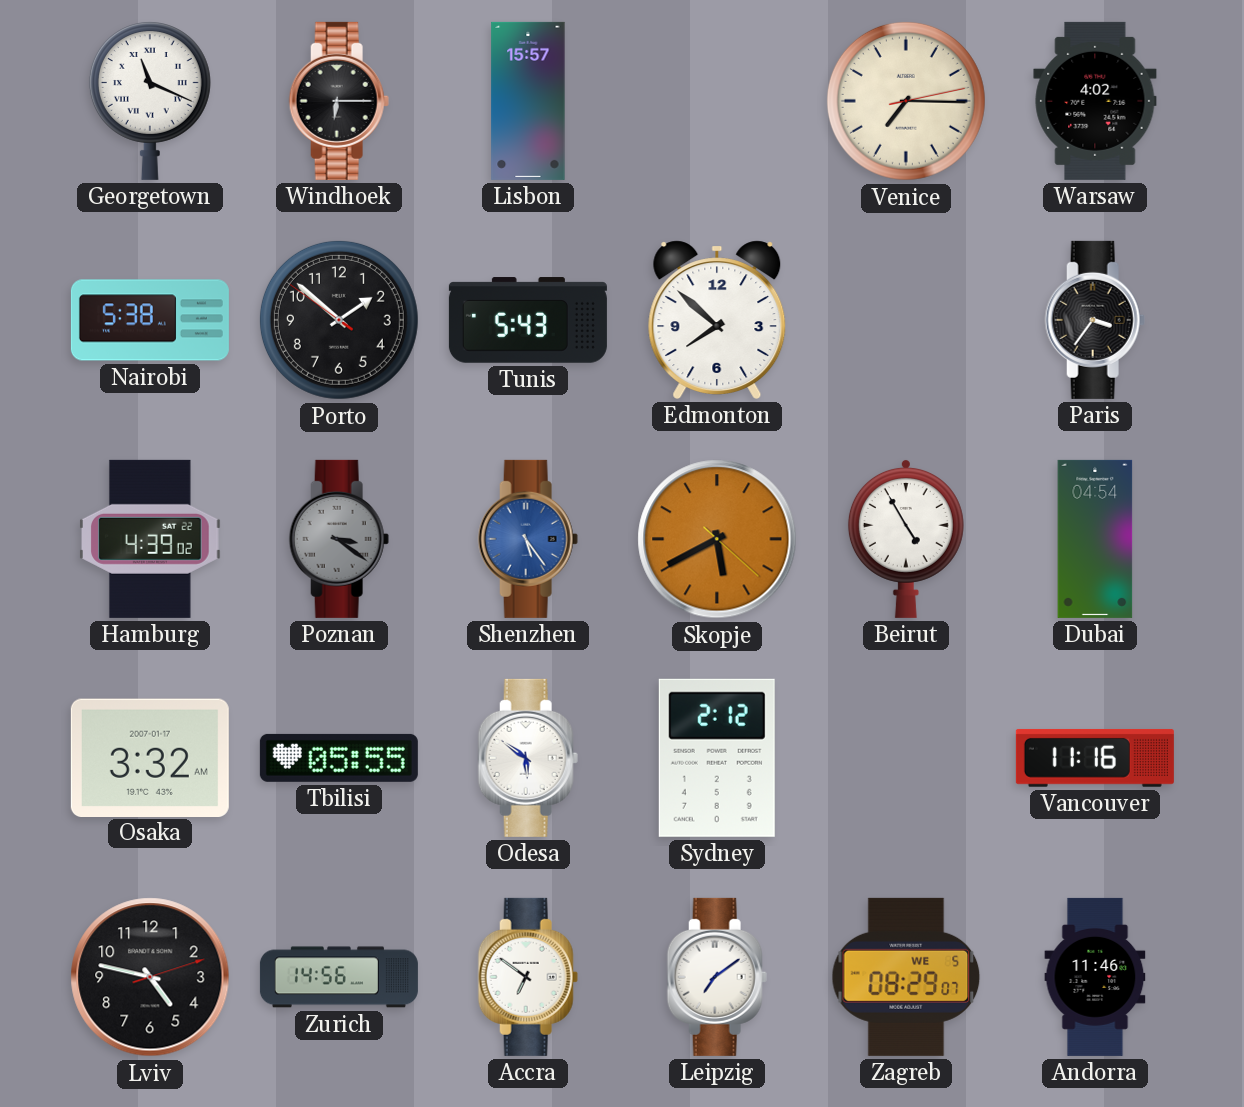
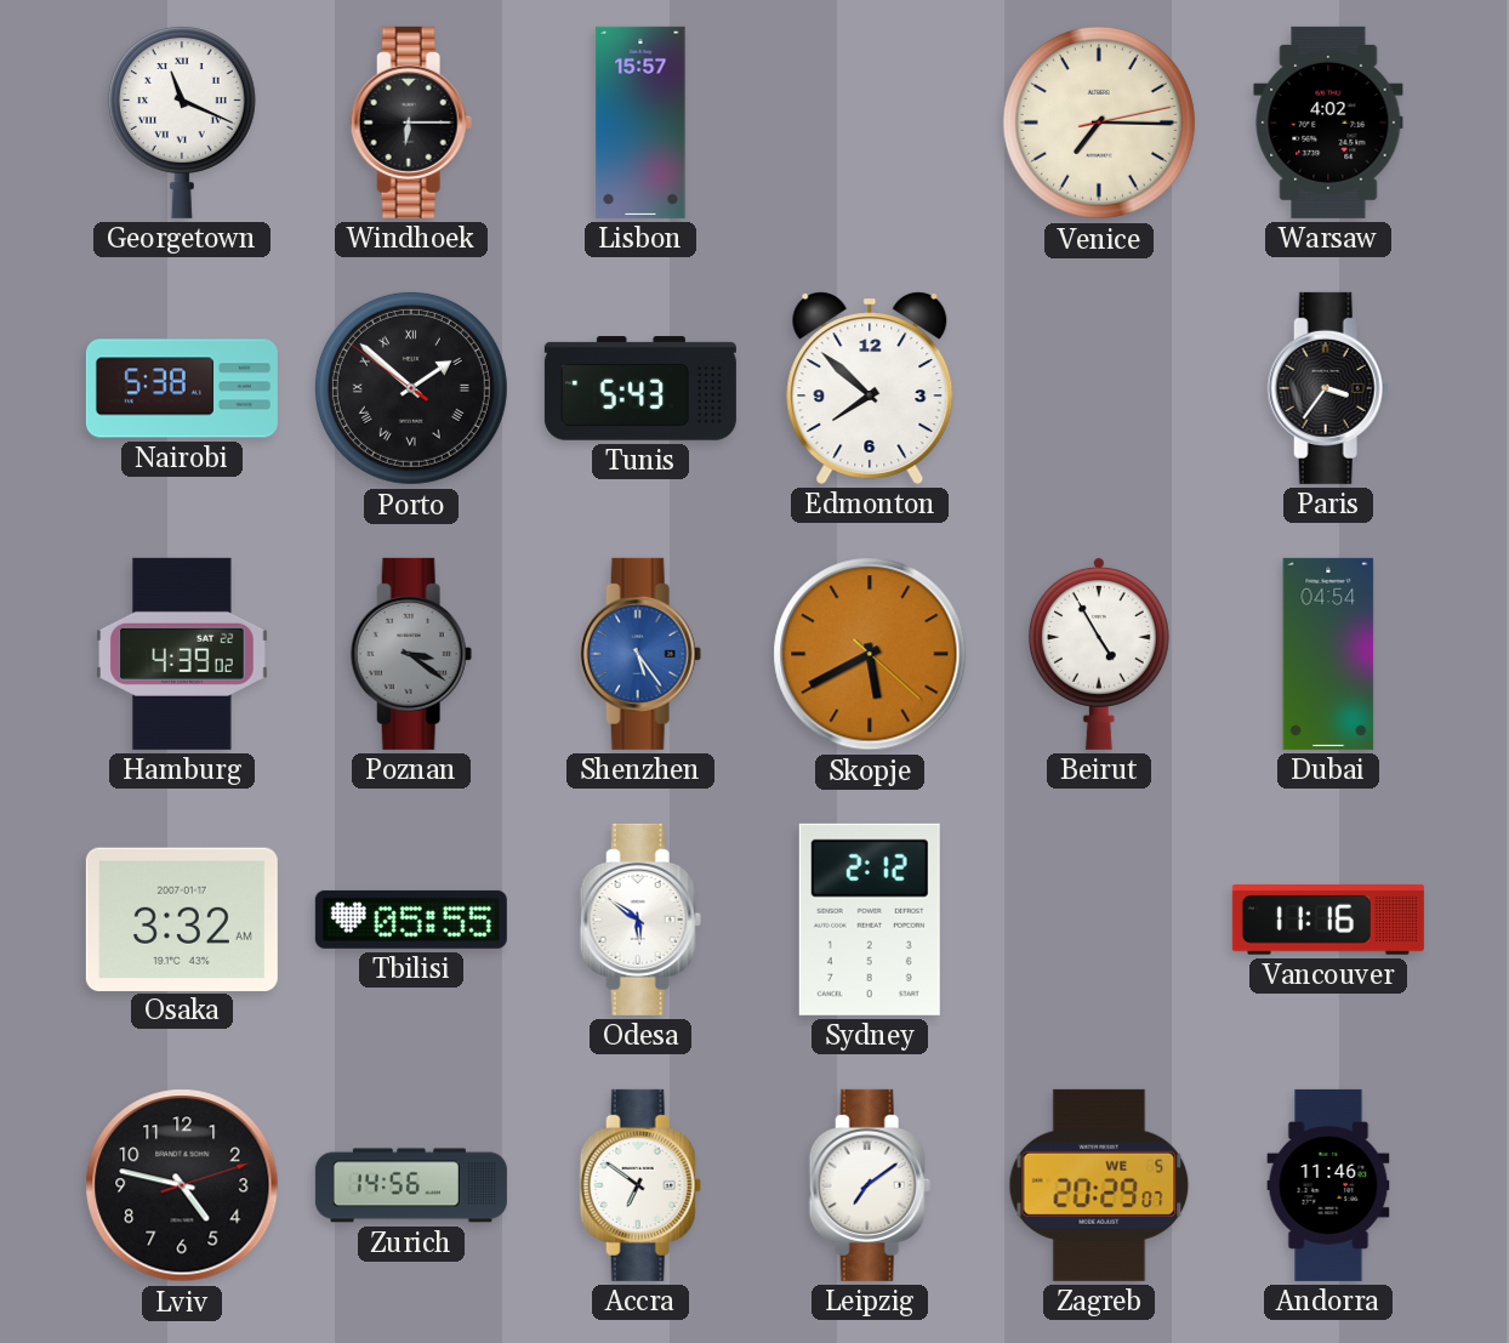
Porto numerals: Arabic -> Roman (411, 388)
Zagreb: 08:29 -> 20:29 (1099, 1185)
